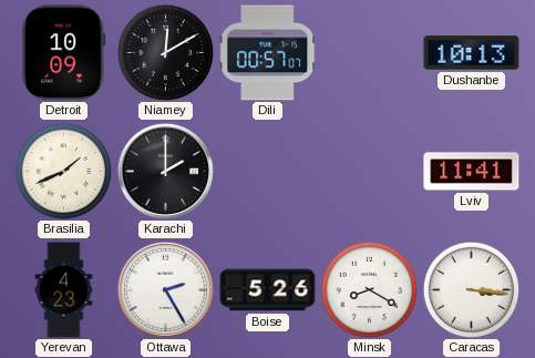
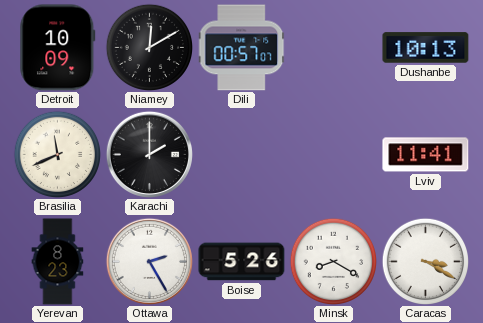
Brasilia: 1:41 -> 11:41 (57, 154)
Yerevan: 4:23 -> 8:23 (58, 262)
Caracas: 3:16 -> 3:20 (425, 261)
